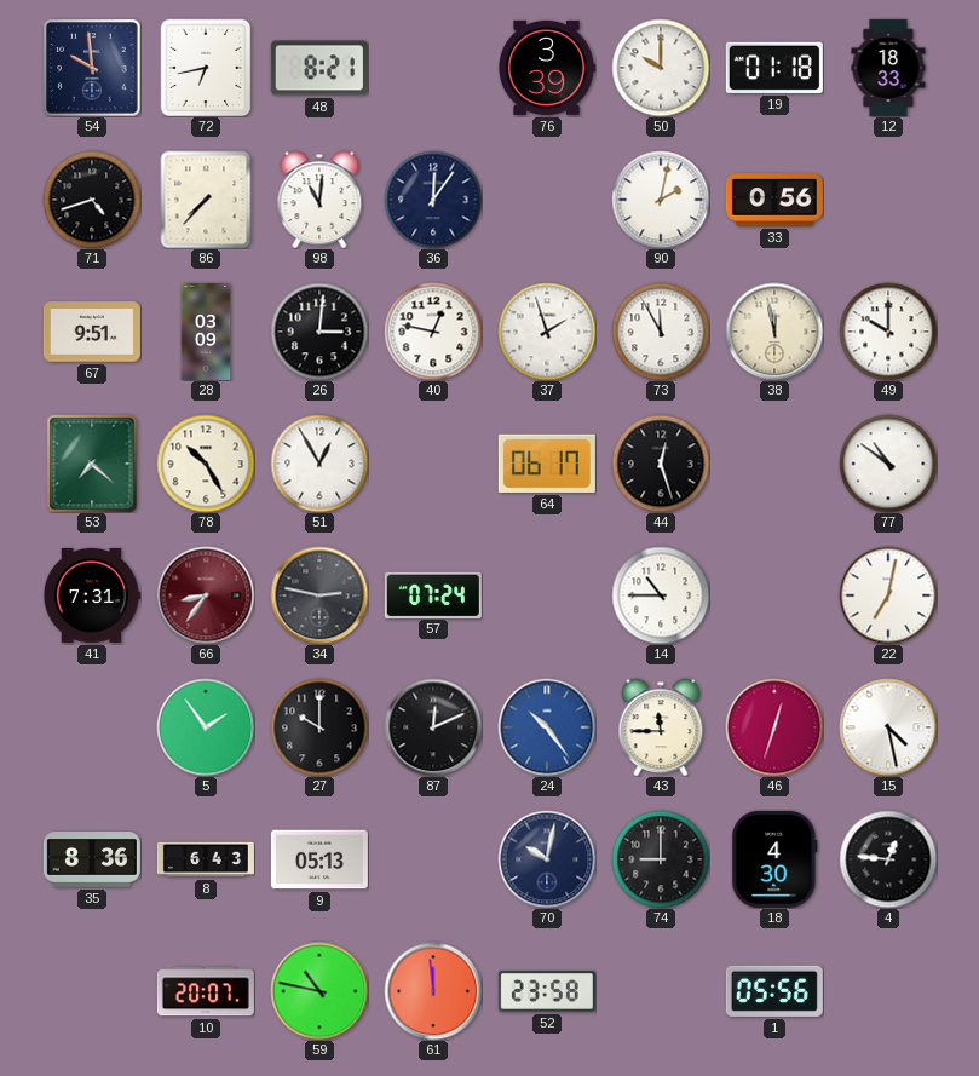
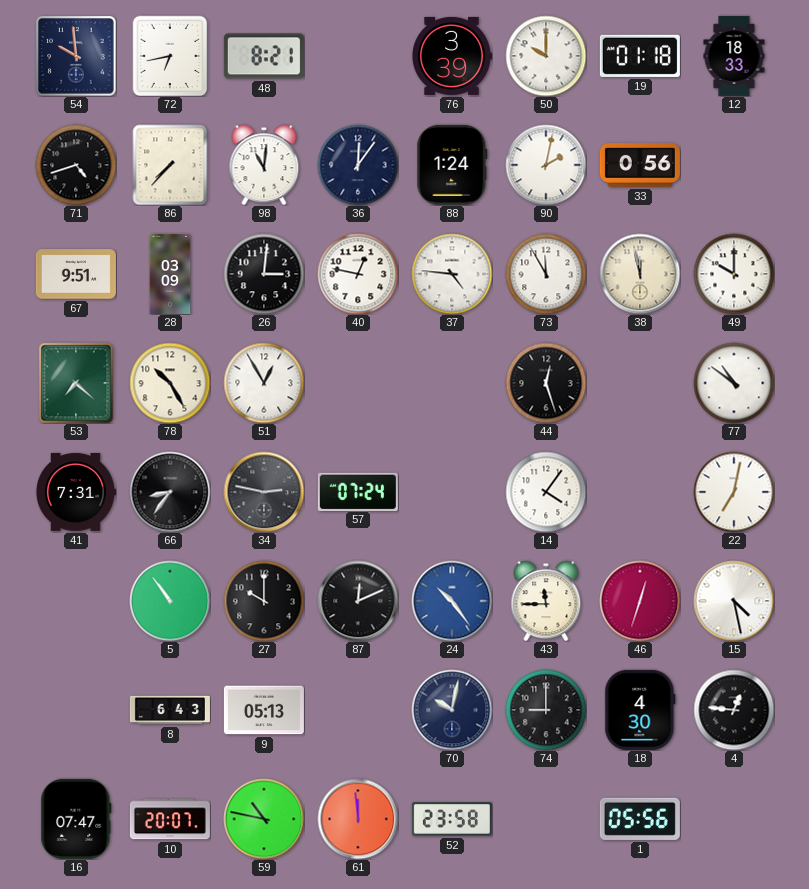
88: none -> 1:24 (452, 165)
37: 1:57 -> 4:46 (452, 274)
64: 06:17 -> none (547, 464)
66 dial: burgundy -> black (170, 492)
14: 10:45 -> 4:06 (546, 492)
5: 1:54 -> 10:54 (170, 601)
35: 8:36 -> none (92, 859)
16: none -> 07:47 (76, 819)
